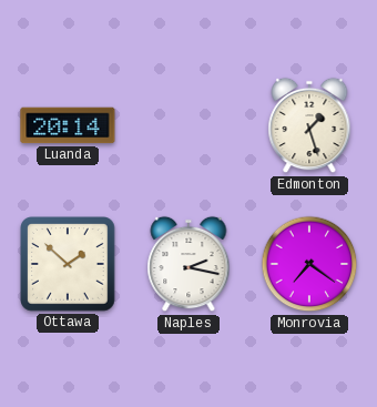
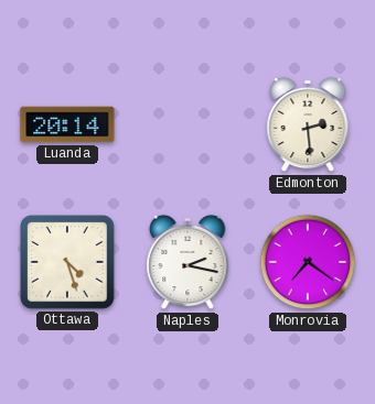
Edmonton: 1:27 -> 2:29 (308, 124)
Ottawa: 1:52 -> 4:27 (68, 263)
